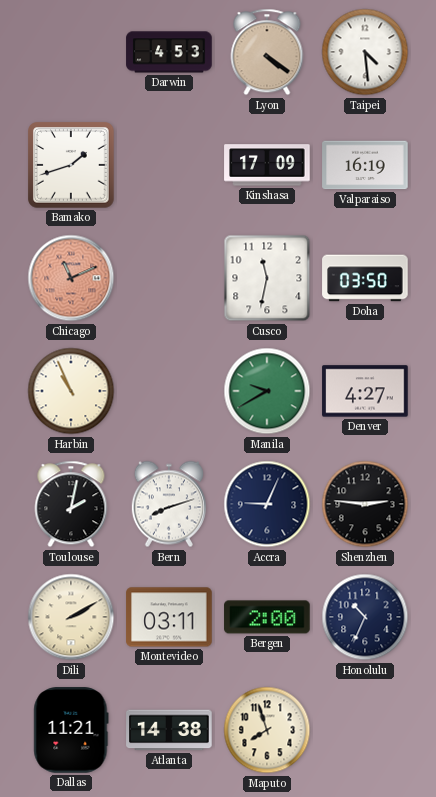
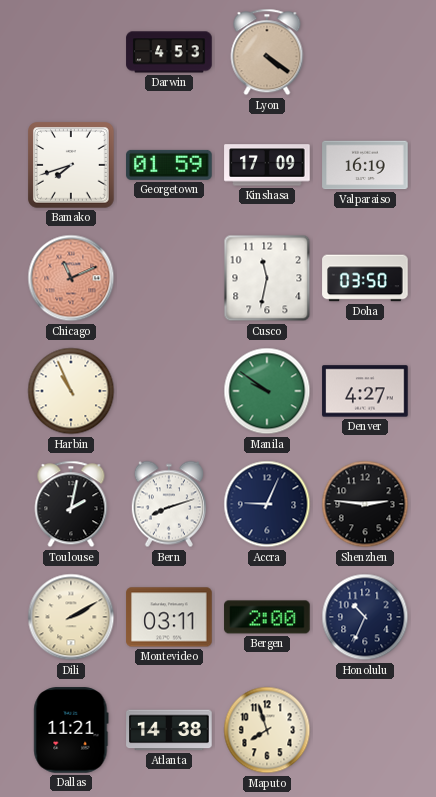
Taipei: 4:29 -> none (365, 52)
Bamako: 1:42 -> 7:42 (71, 165)
Georgetown: none -> 01:59 (169, 165)
Manila: 9:40 -> 9:51 (267, 391)
